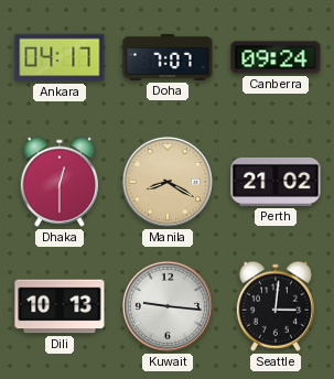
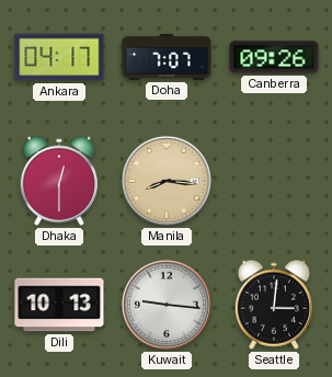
Canberra: 09:24 -> 09:26 (274, 57)
Manila: 8:20 -> 8:16 (167, 181)
Perth: 21:02 -> none (276, 182)
